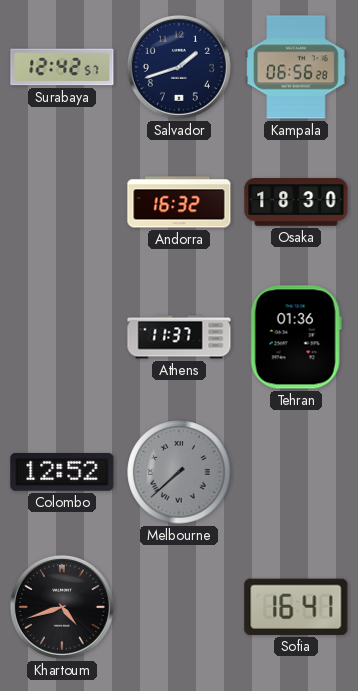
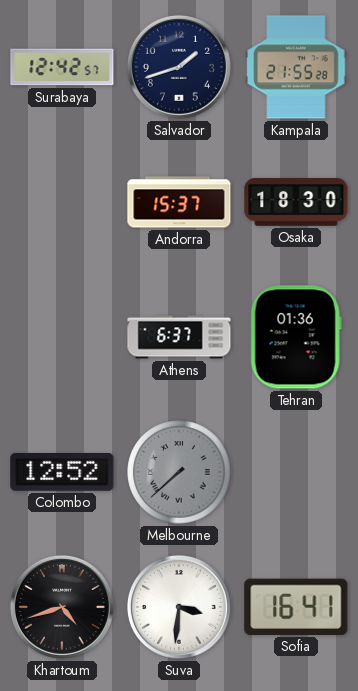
Kampala: 06:56 -> 21:55 (296, 67)
Andorra: 16:32 -> 15:37 (179, 202)
Athens: 11:37 -> 6:37 (179, 337)
Suva: none -> 3:31 (179, 607)
